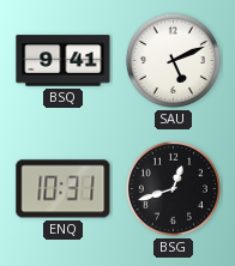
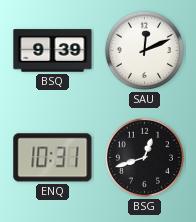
BSQ: 9:41 -> 9:39 (53, 51)
SAU: 5:11 -> 12:11 (144, 50)
